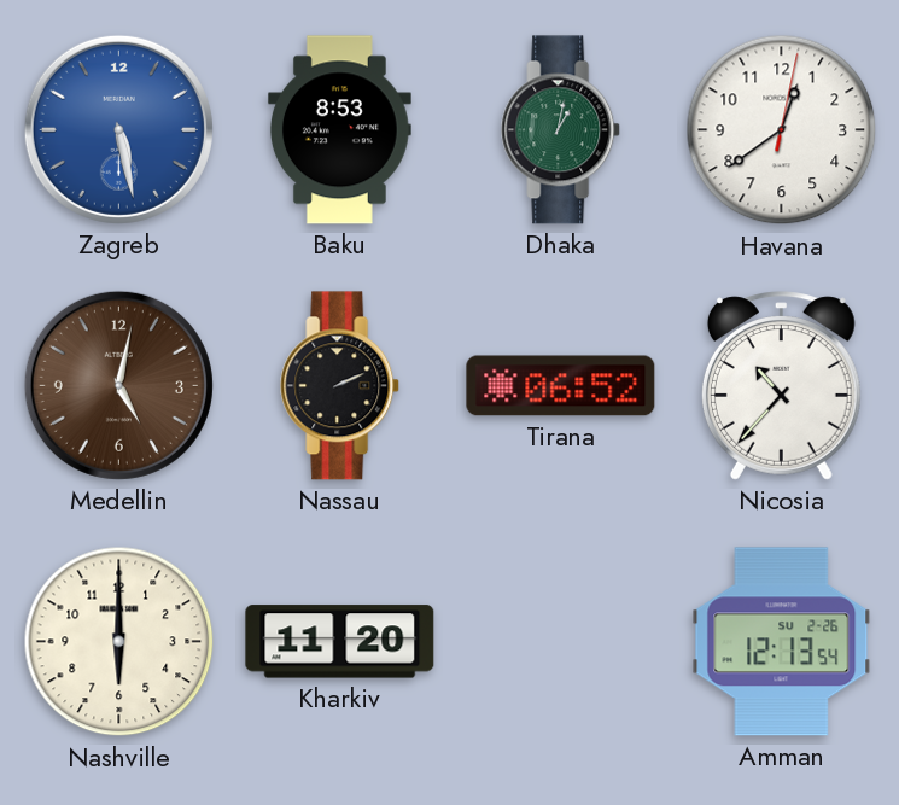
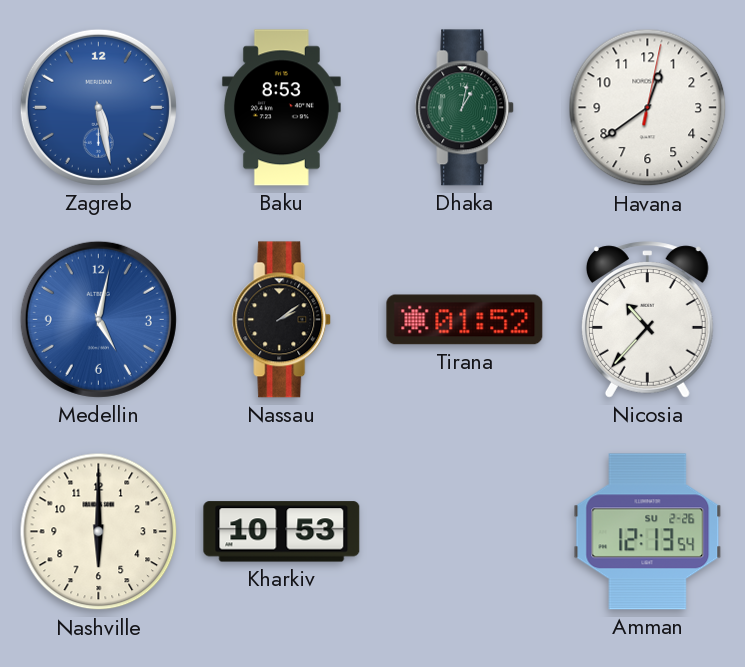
Medellin dial: brown -> blue (98, 319)
Nassau: 2:11 -> 2:09 (282, 320)
Tirana: 06:52 -> 01:52 (465, 320)
Kharkiv: 11:20 -> 10:53 (282, 532)
